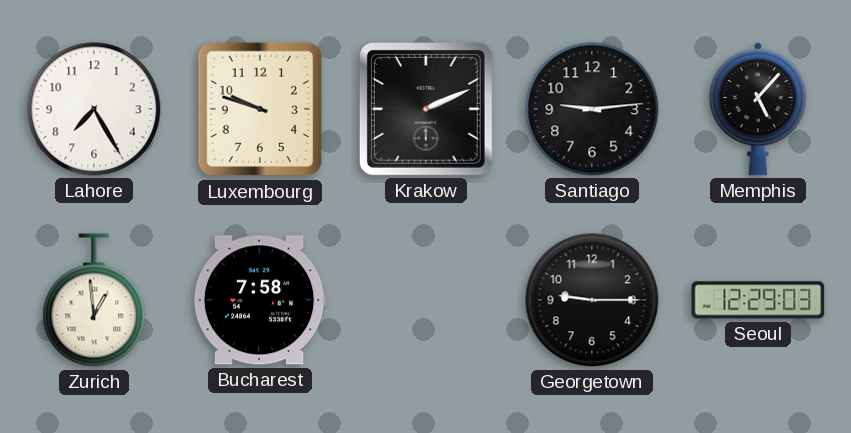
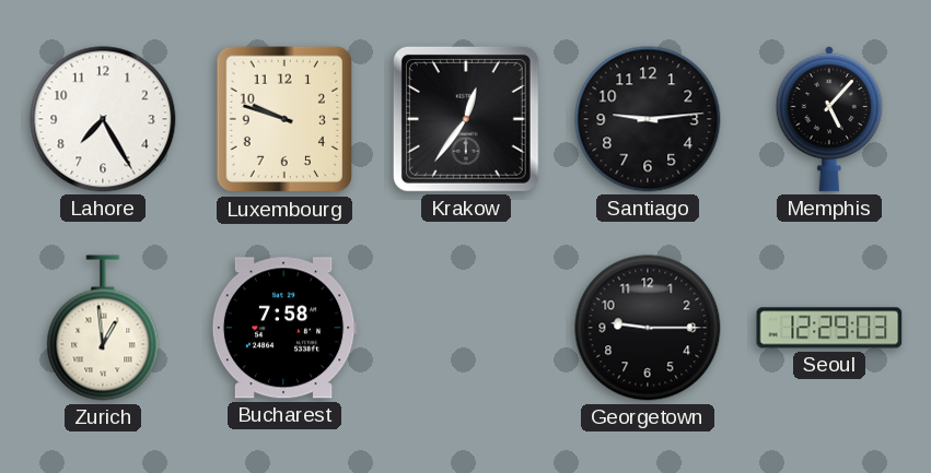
Krakow: 2:11 -> 12:36 (466, 119)
